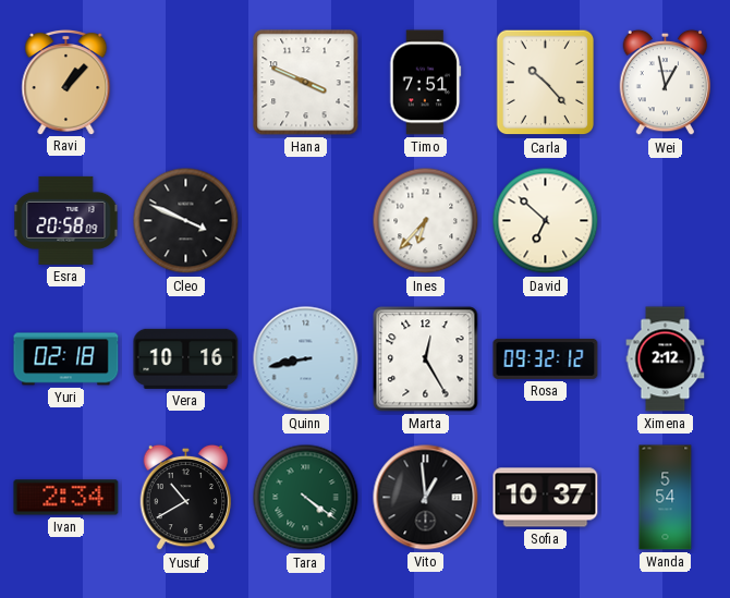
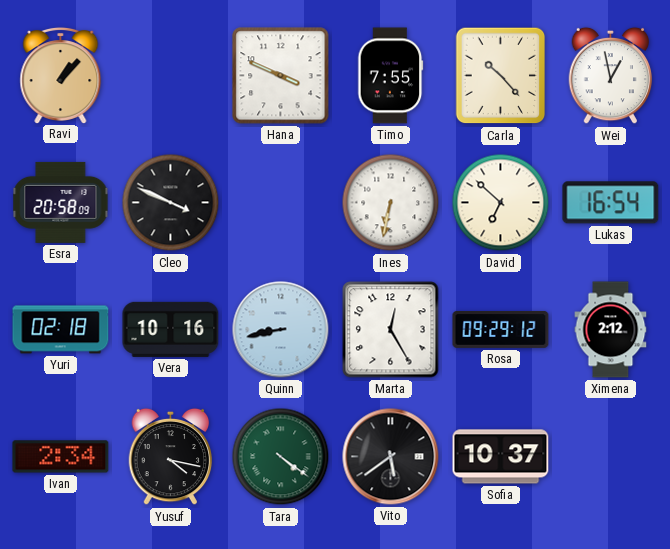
Timo: 7:51 -> 7:55 (391, 76)
Ines: 6:37 -> 6:32 (391, 203)
Lukas: none -> 16:54 (611, 203)
Rosa: 09:32 -> 09:29 (501, 329)
Yusuf: 10:40 -> 4:17 (171, 457)
Vito: 12:59 -> 5:39 (391, 457)
Wanda: 5:54 -> none (666, 498)
